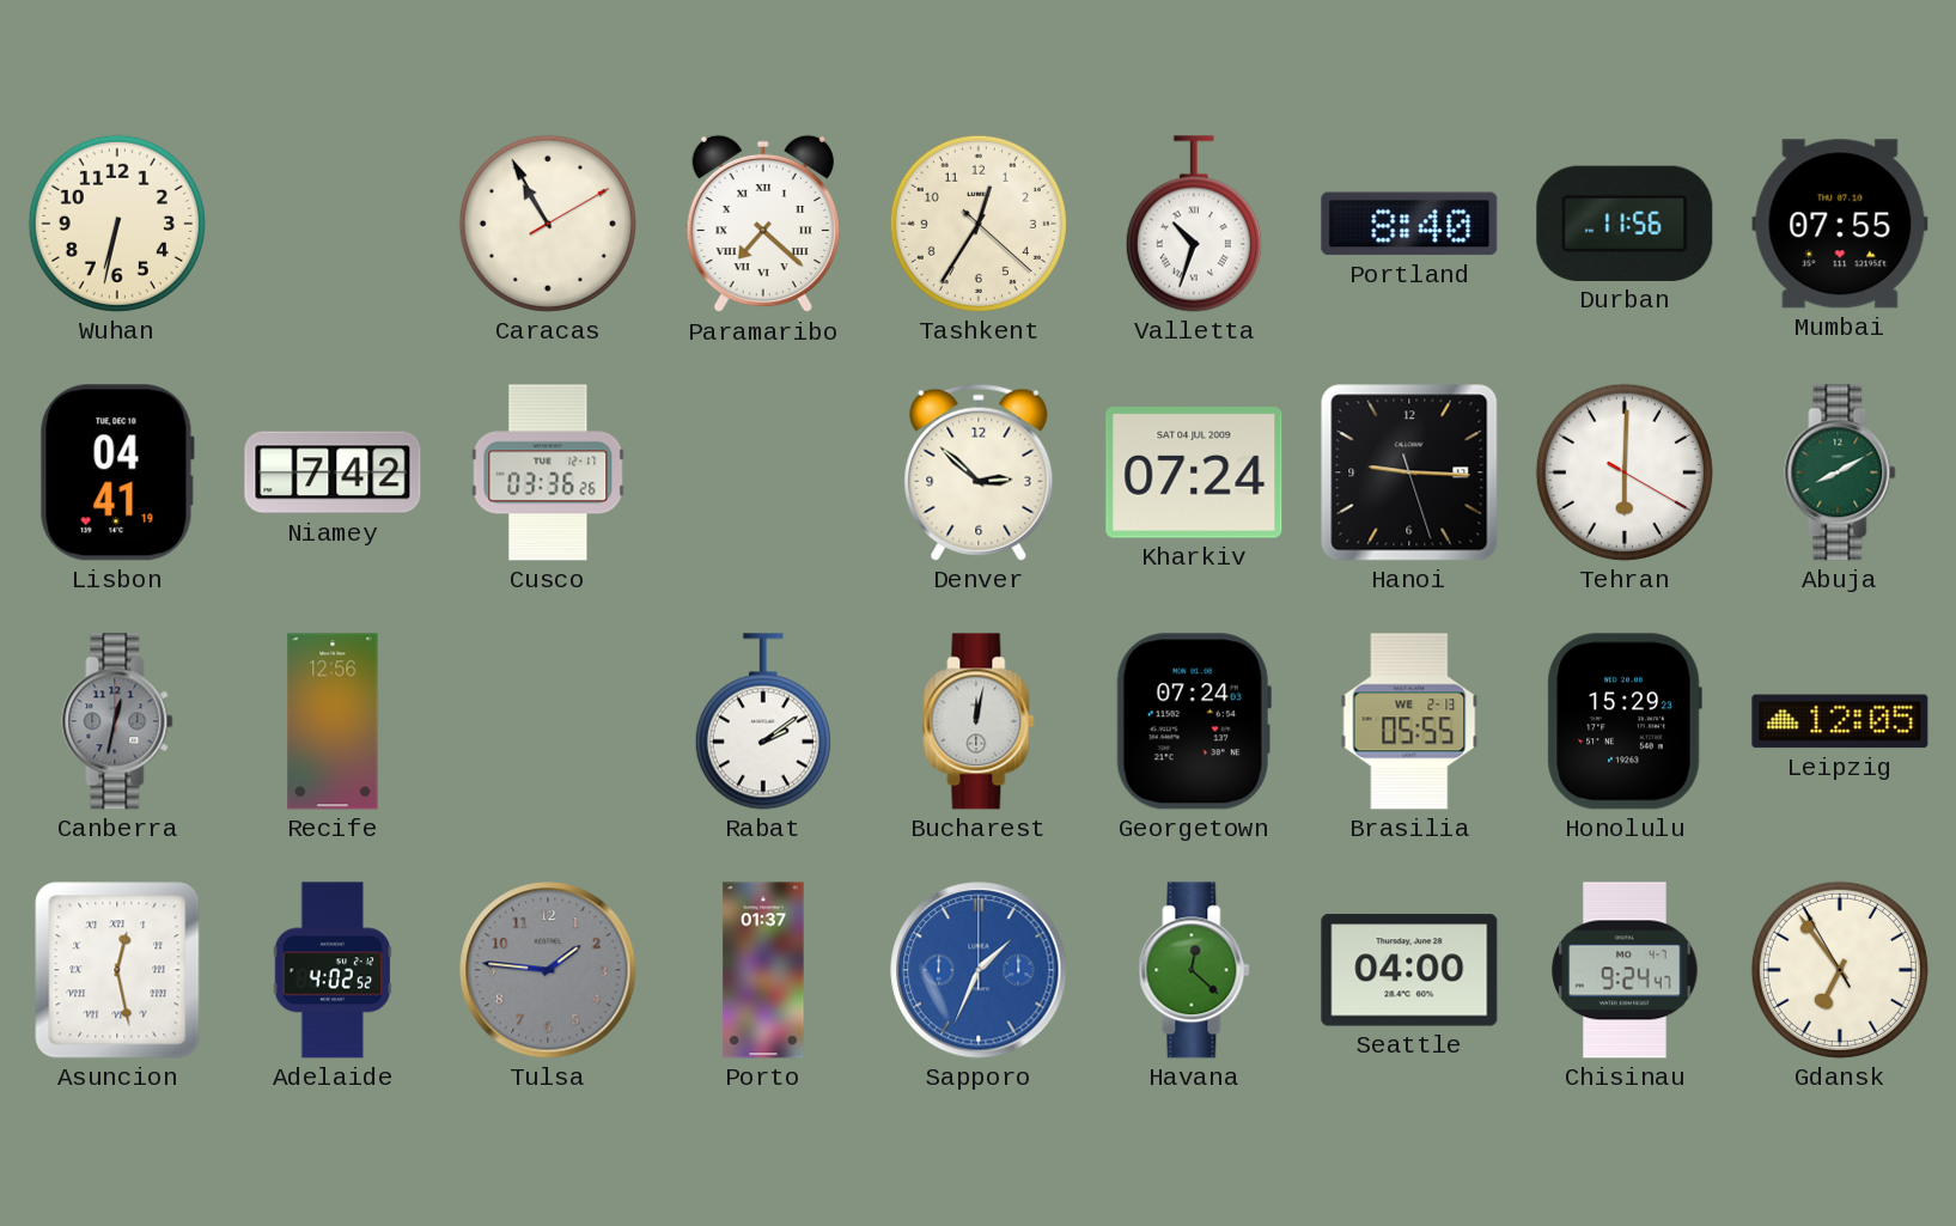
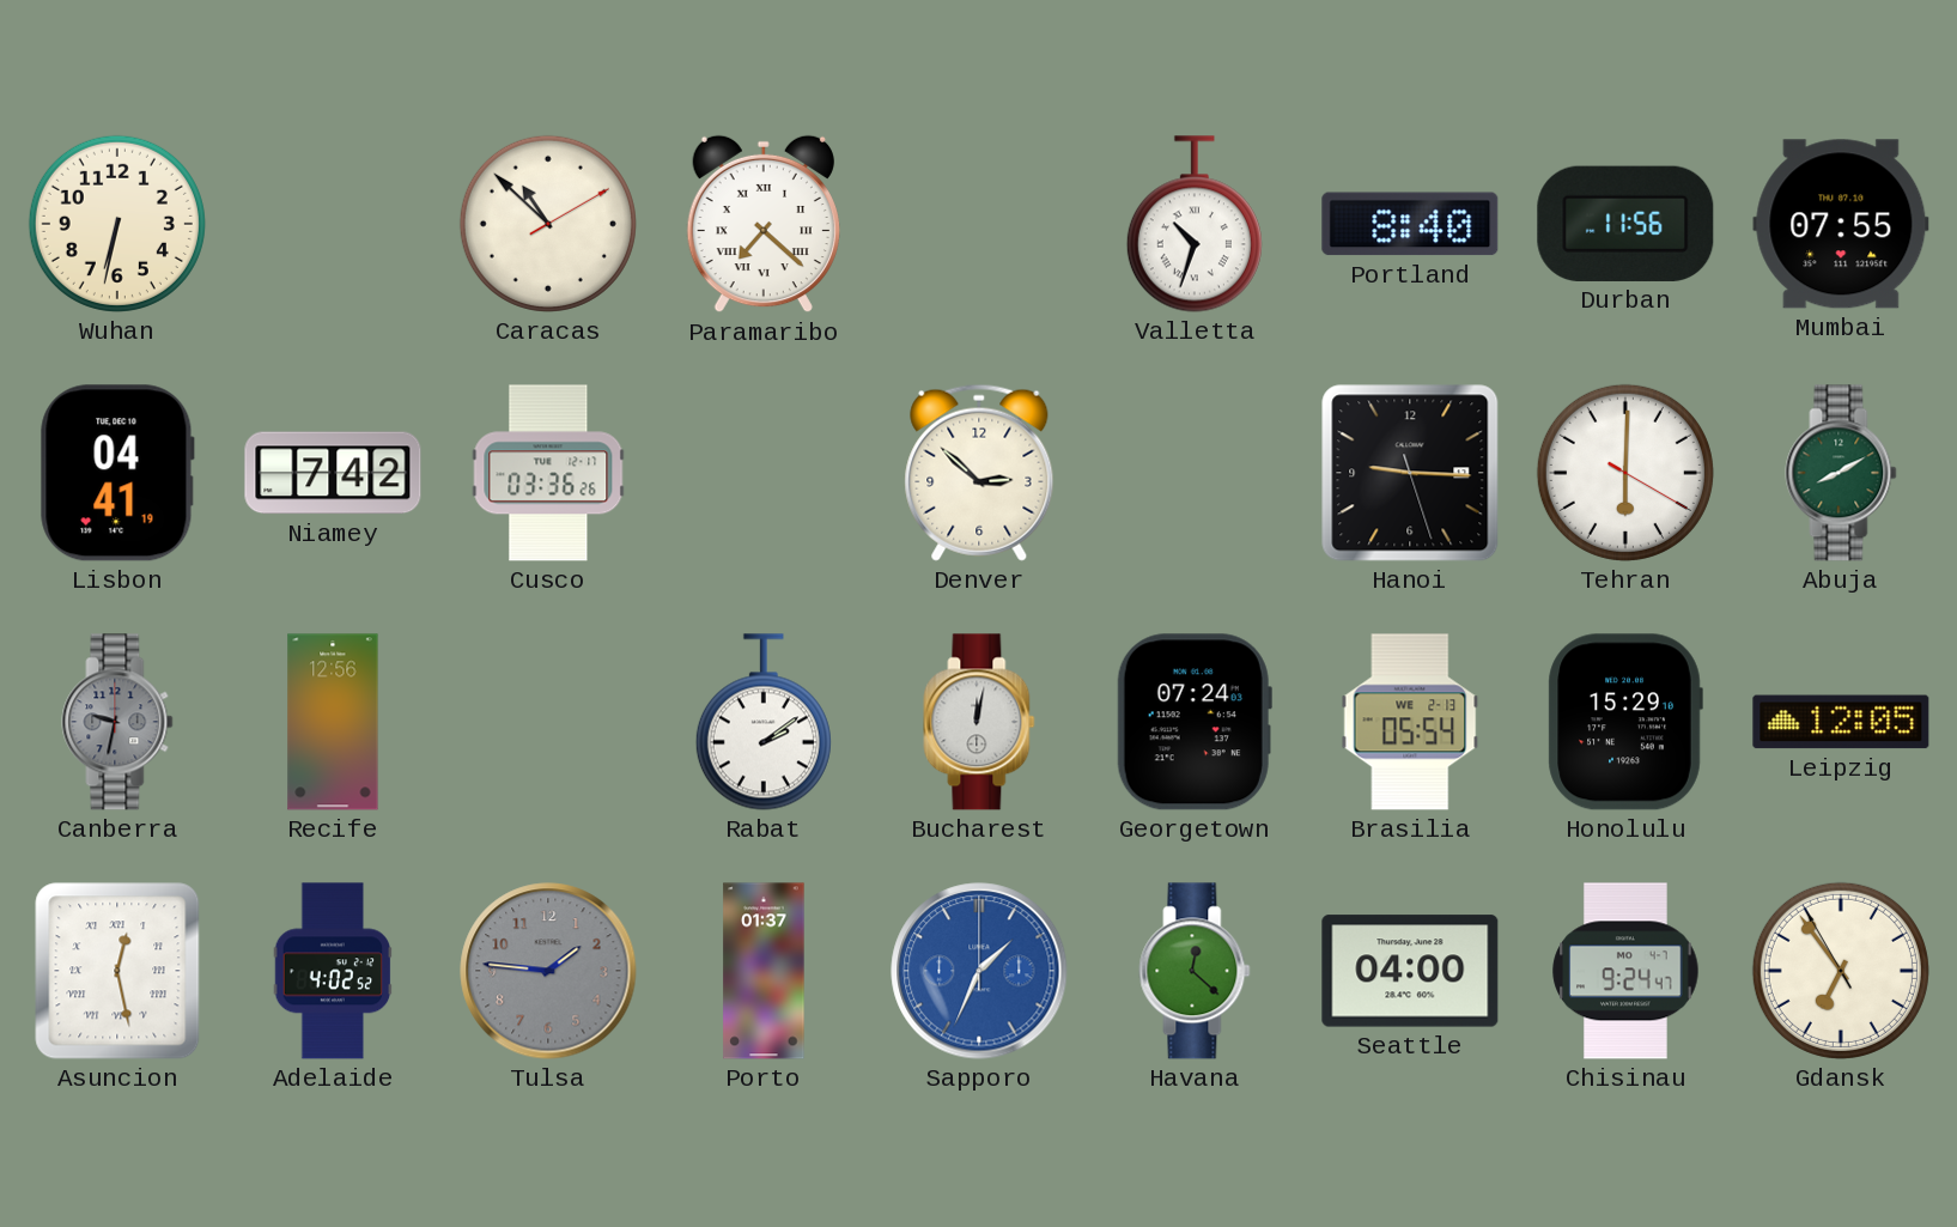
Caracas: 10:55 -> 10:52 (548, 224)
Tashkent: 12:35 -> none (979, 224)
Kharkiv: 07:24 -> none (1194, 472)
Canberra: 12:32 -> 9:32 (117, 722)
Brasilia: 05:55 -> 05:54 (1410, 722)
Honolulu: 15:29:23 -> 15:29:10 (1625, 722)
